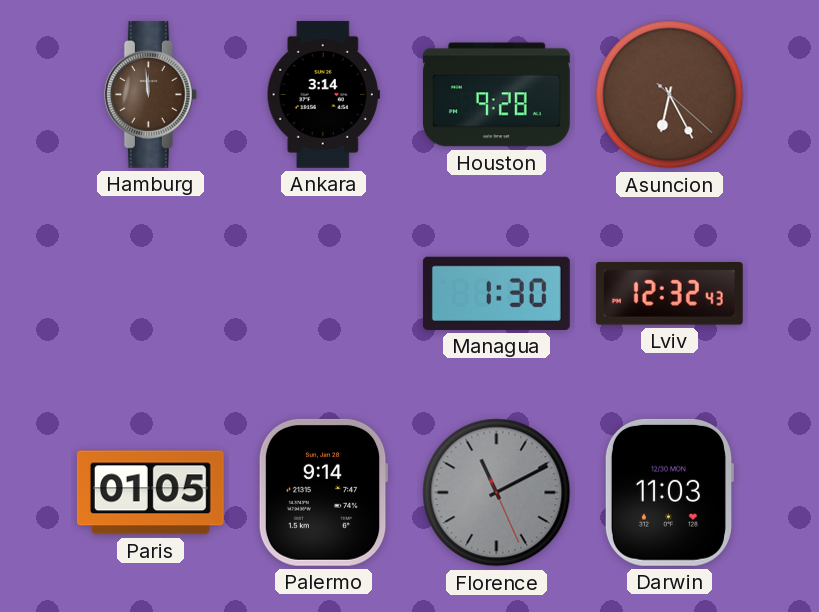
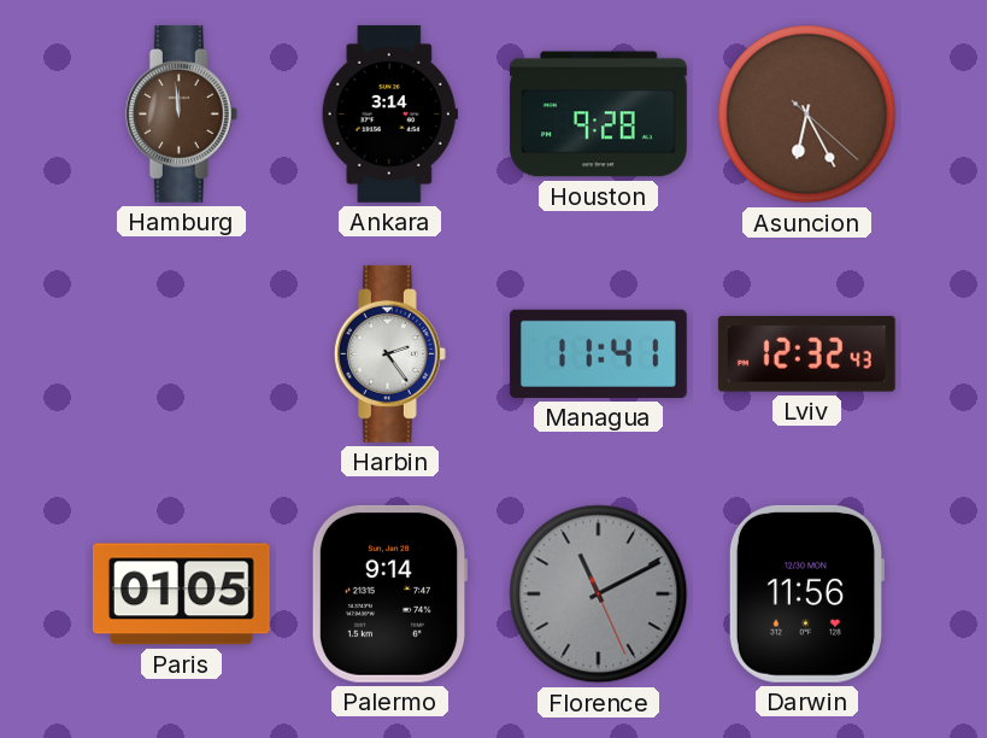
Harbin: none -> 2:24 (389, 353)
Managua: 1:30 -> 11:41 (598, 353)
Darwin: 11:03 -> 11:56 (806, 593)
